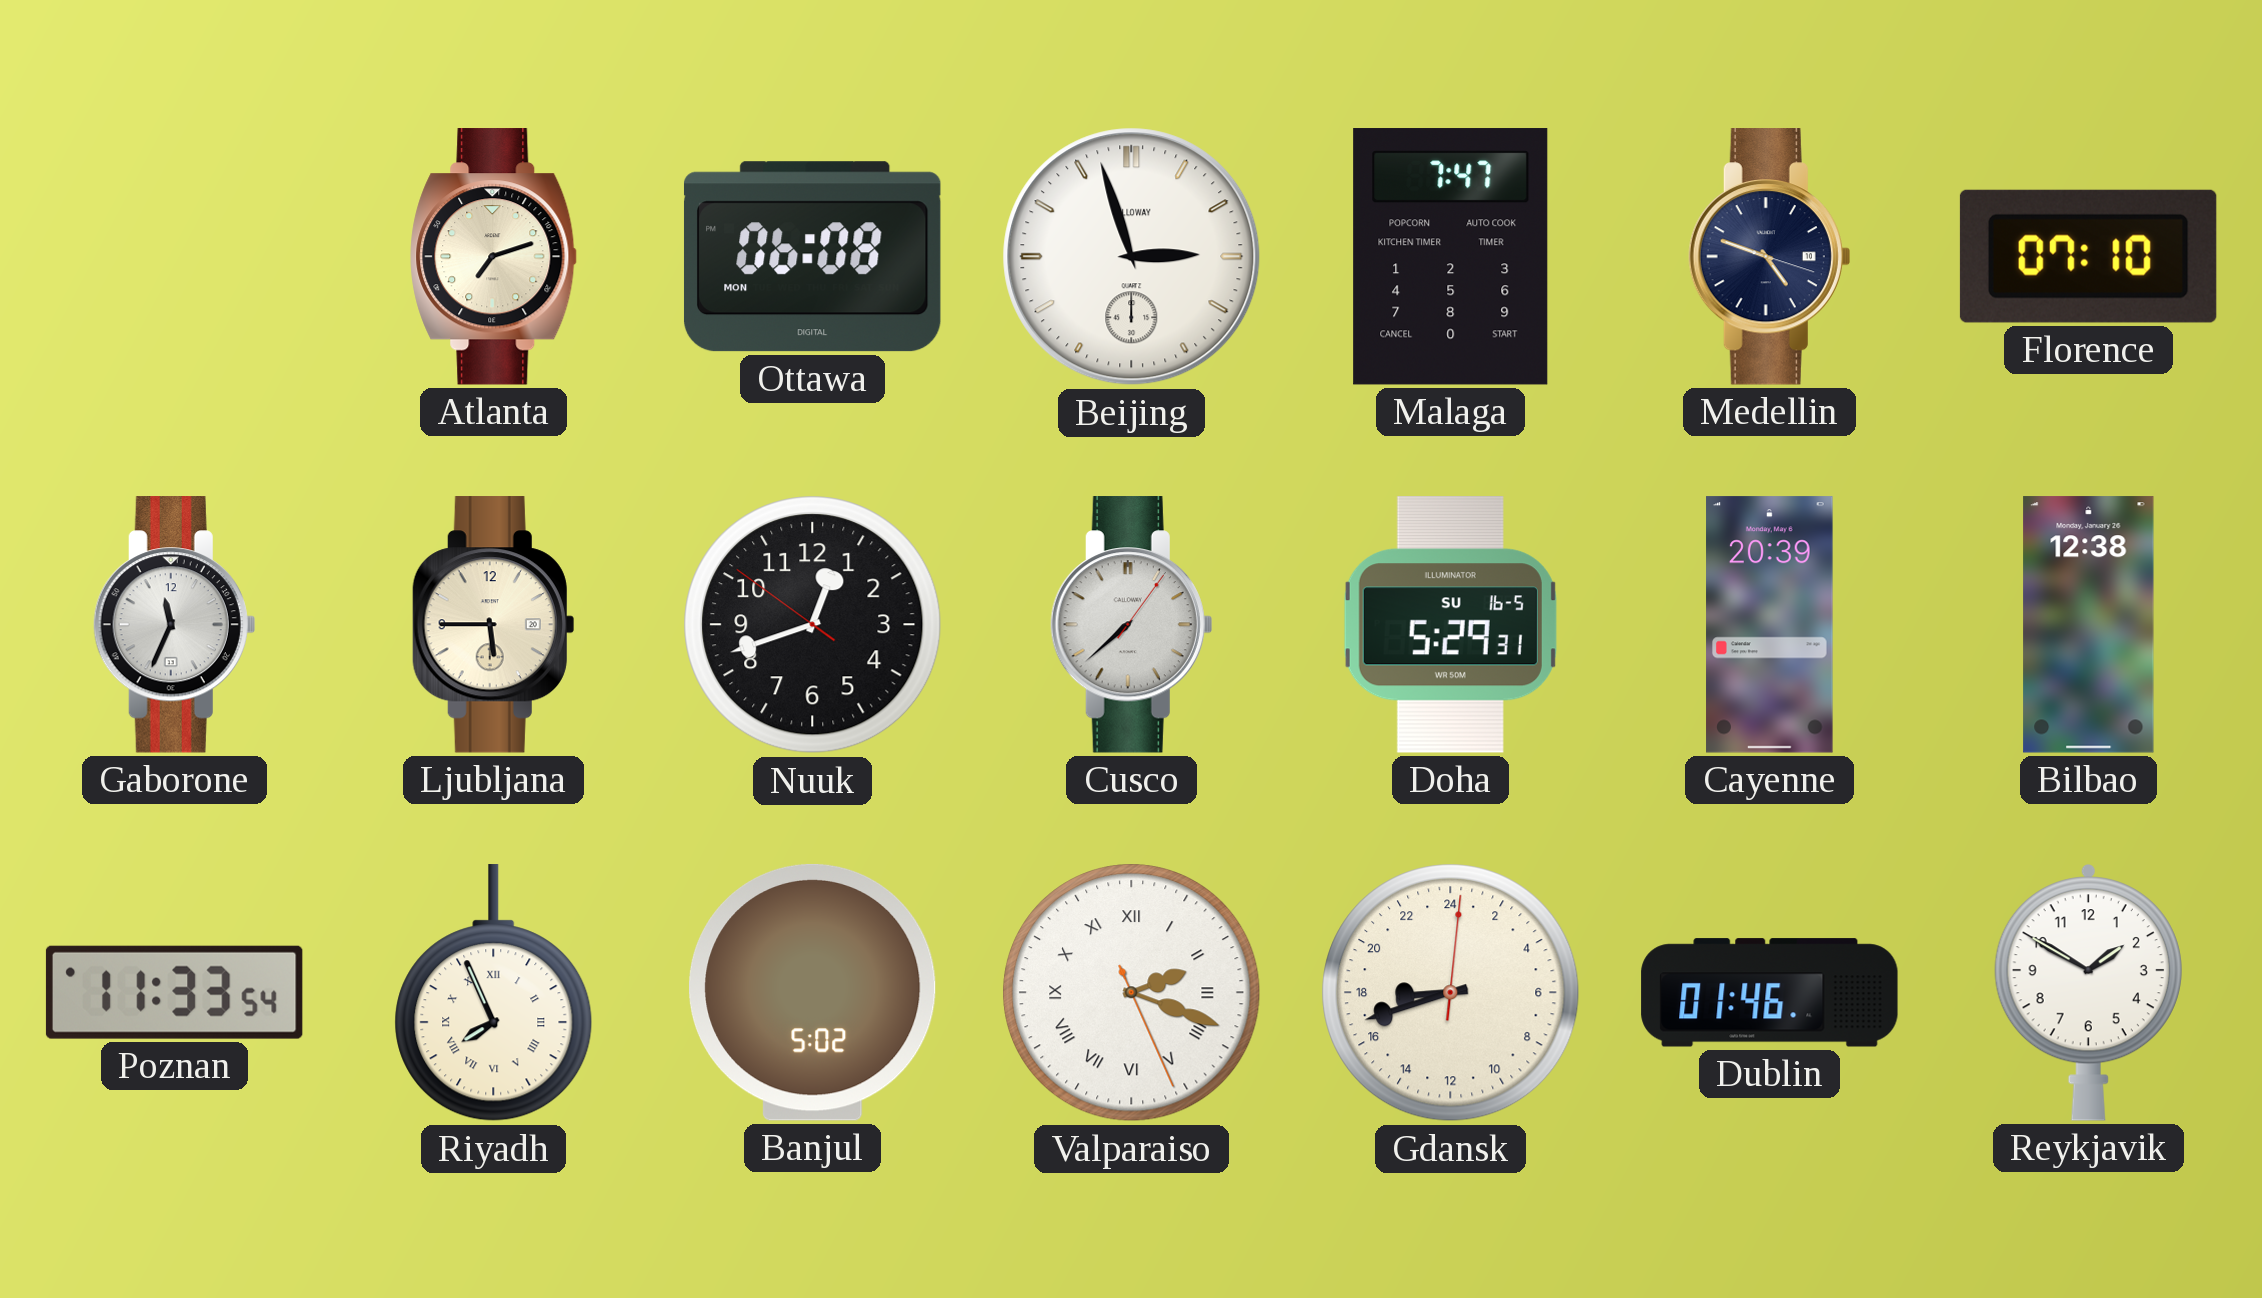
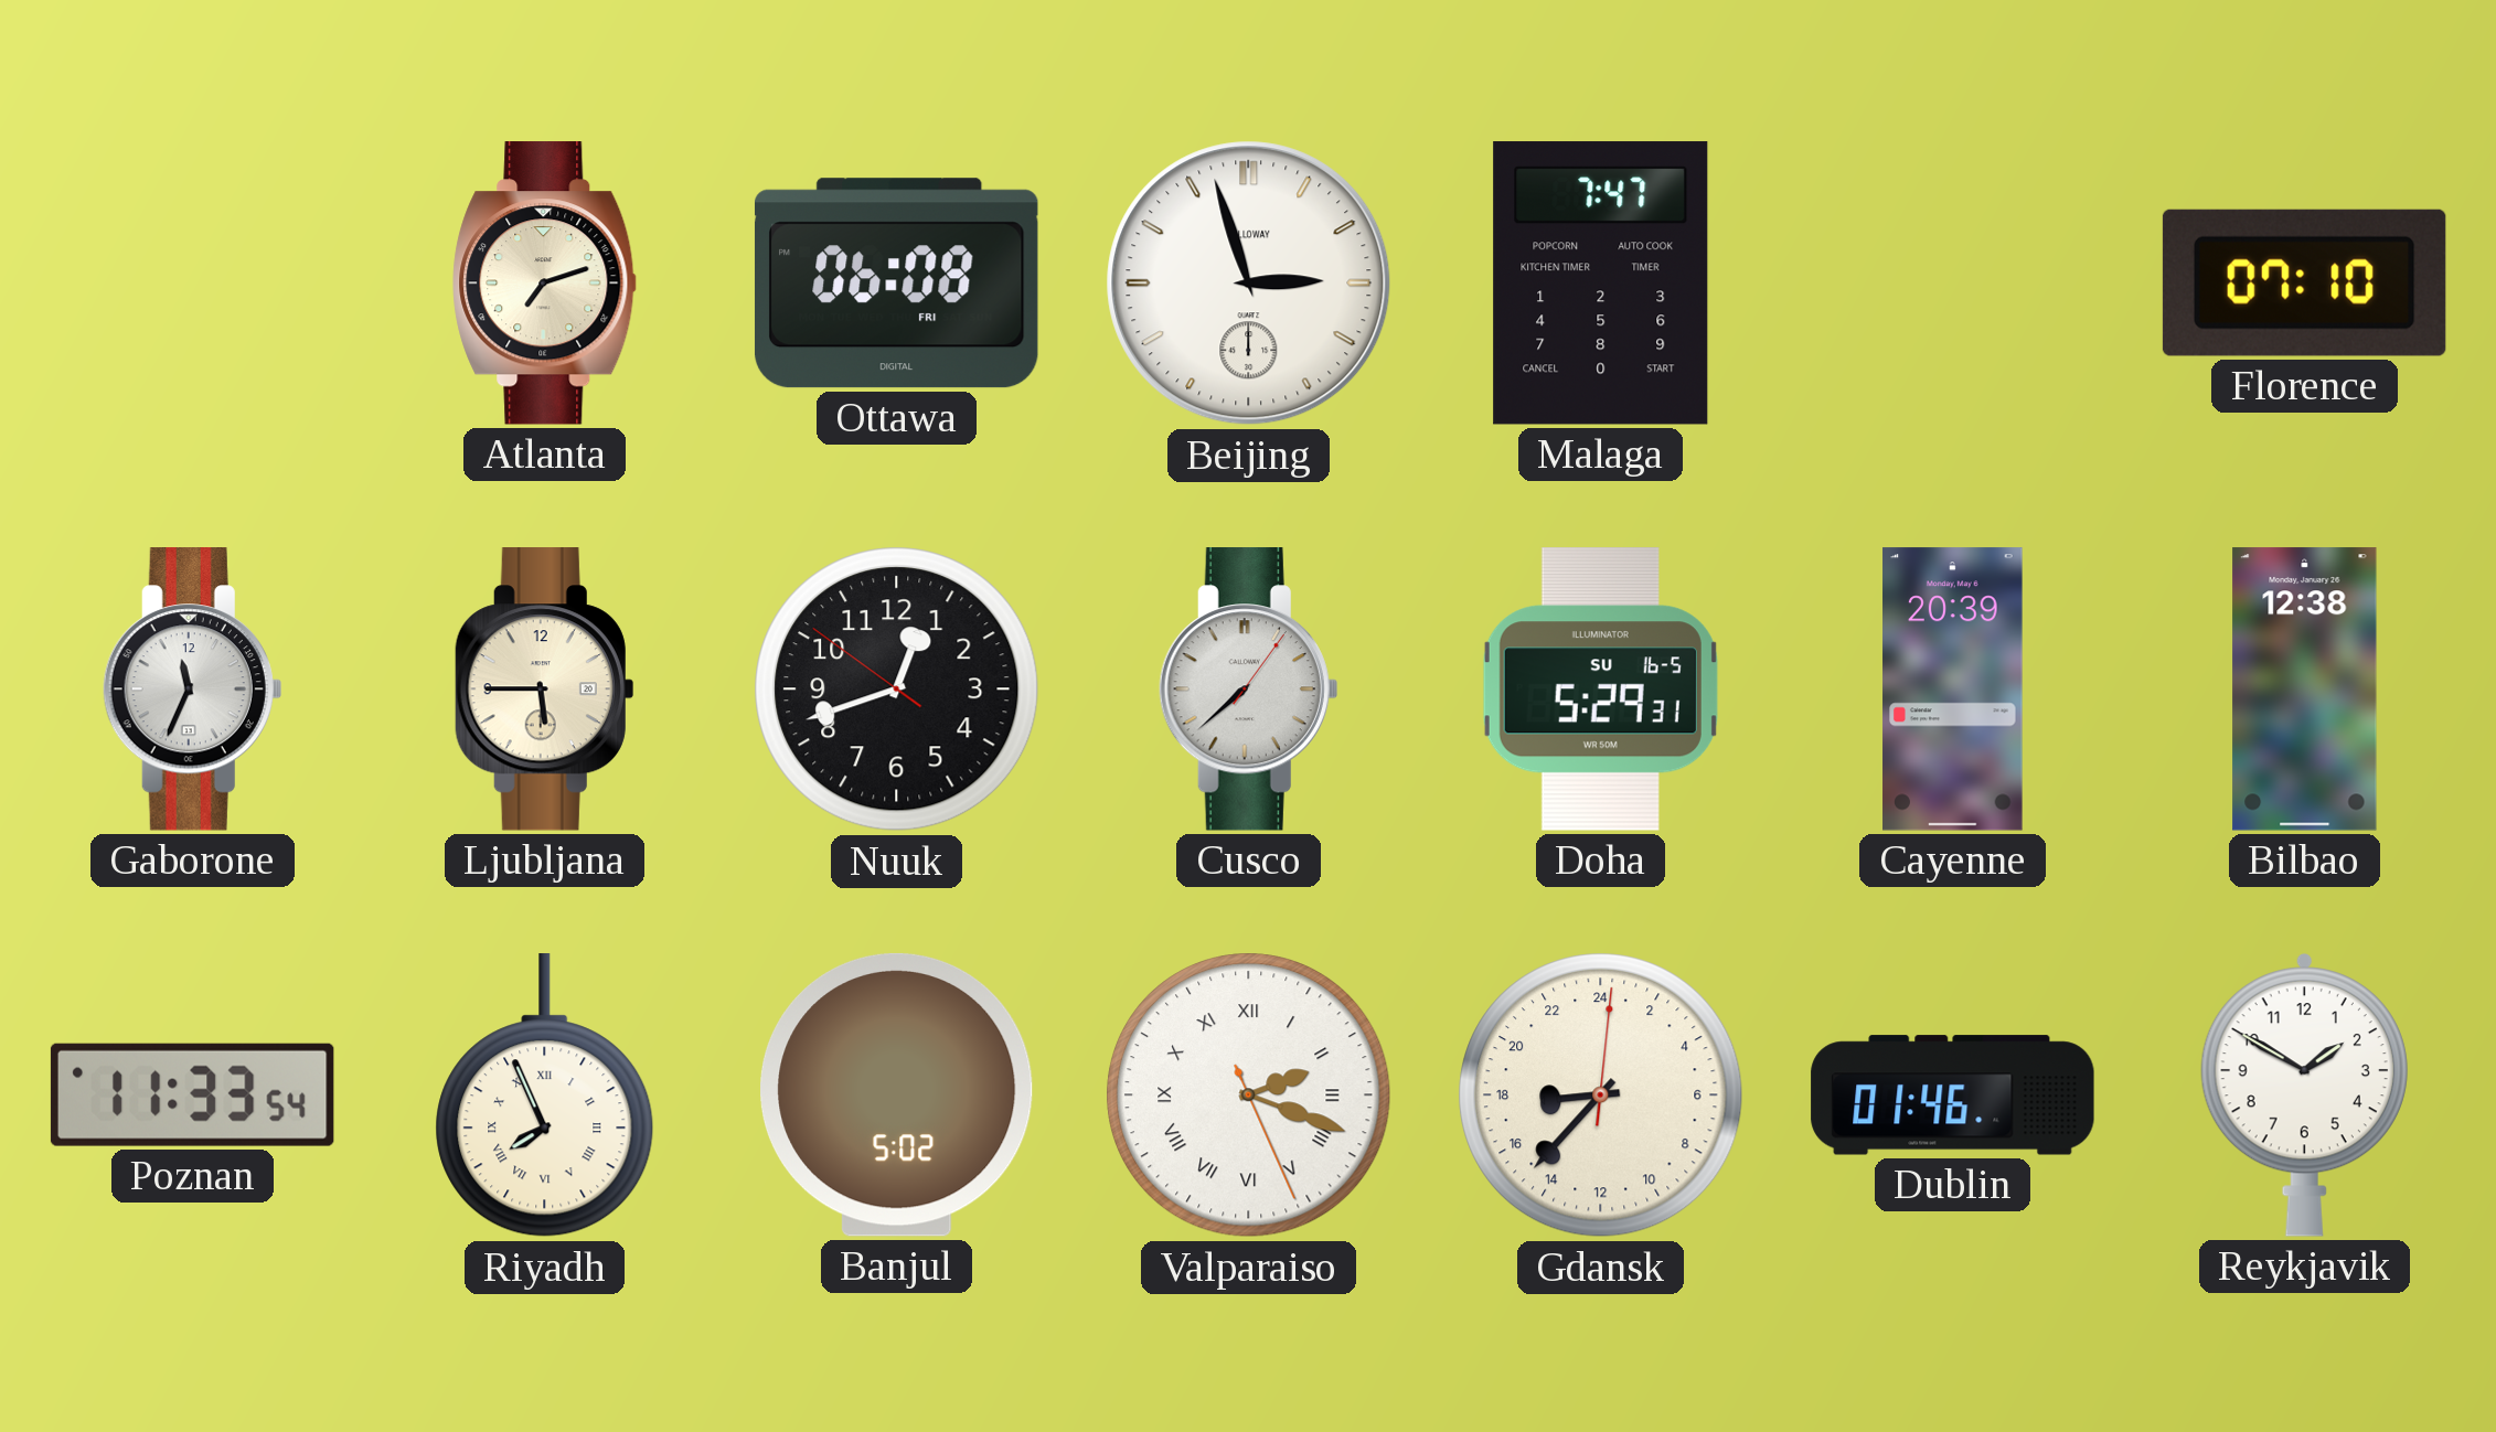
Ottawa date: MON -> FRI (896, 284)
Medellin: 4:48 -> none (1769, 257)
Gdansk: 17:42 -> 17:37 (1601, 1096)
